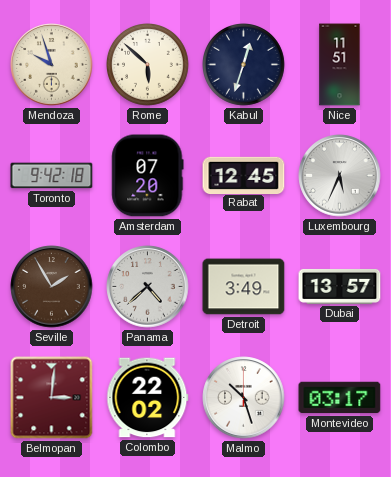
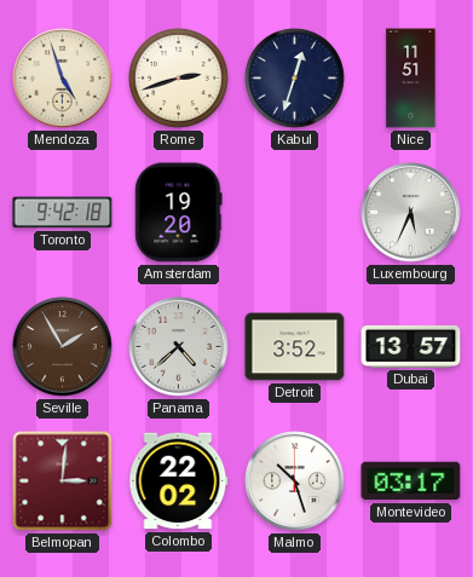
Mendoza: 9:57 -> 4:57 (63, 79)
Rome: 5:52 -> 2:42 (179, 79)
Amsterdam: 07:20 -> 19:20 (179, 213)
Rabat: 12:45 -> none (244, 175)
Detroit: 3:49 -> 3:52 (295, 347)
